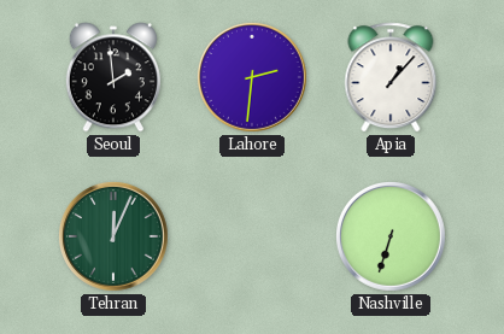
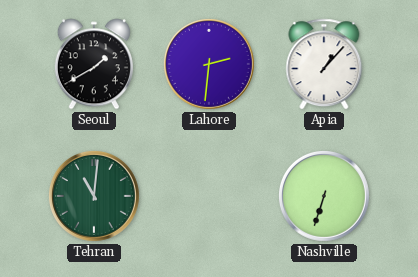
Seoul: 1:59 -> 1:40 (94, 64)
Tehran: 12:04 -> 11:01 (94, 196)
